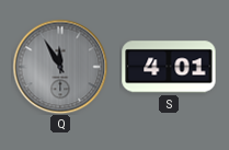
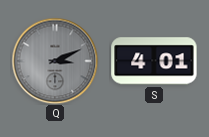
Q: 11:55 -> 3:11 (55, 61)
